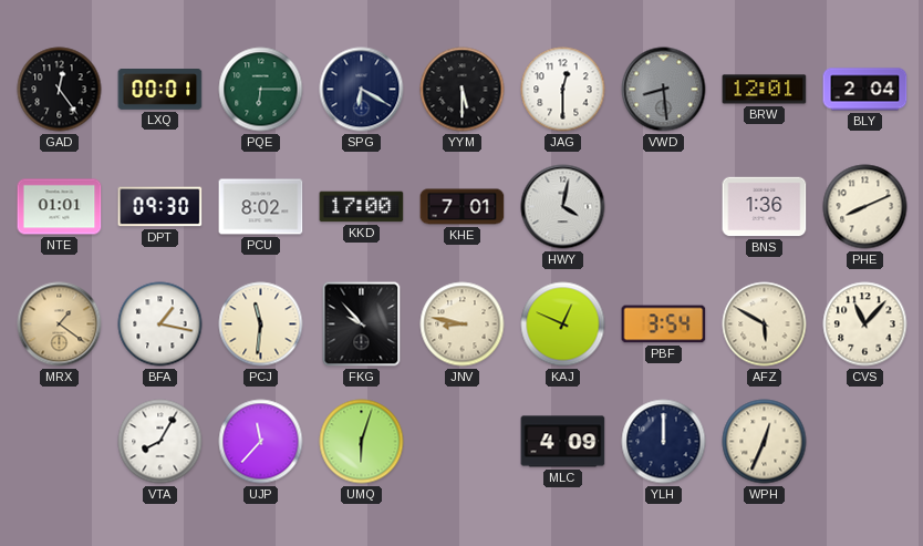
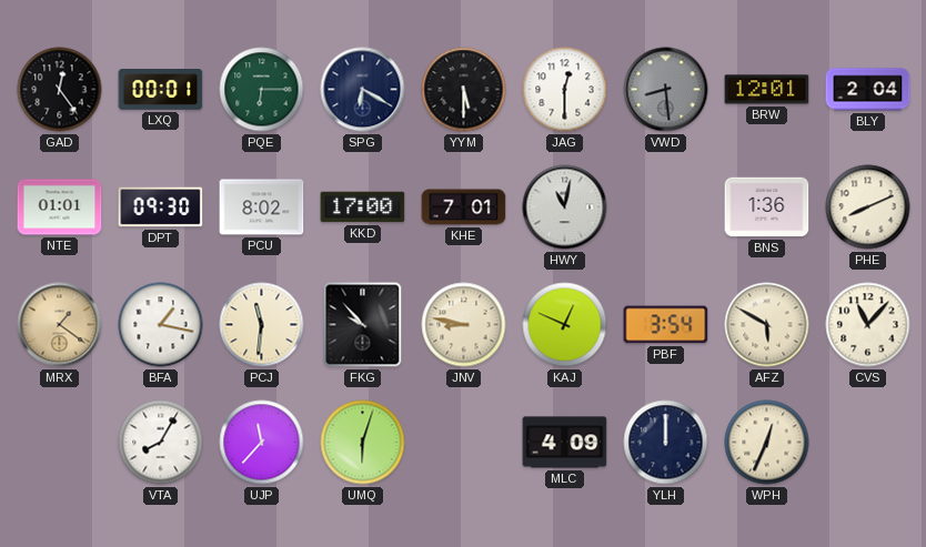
HWY: 4:02 -> 11:02 (565, 207)
